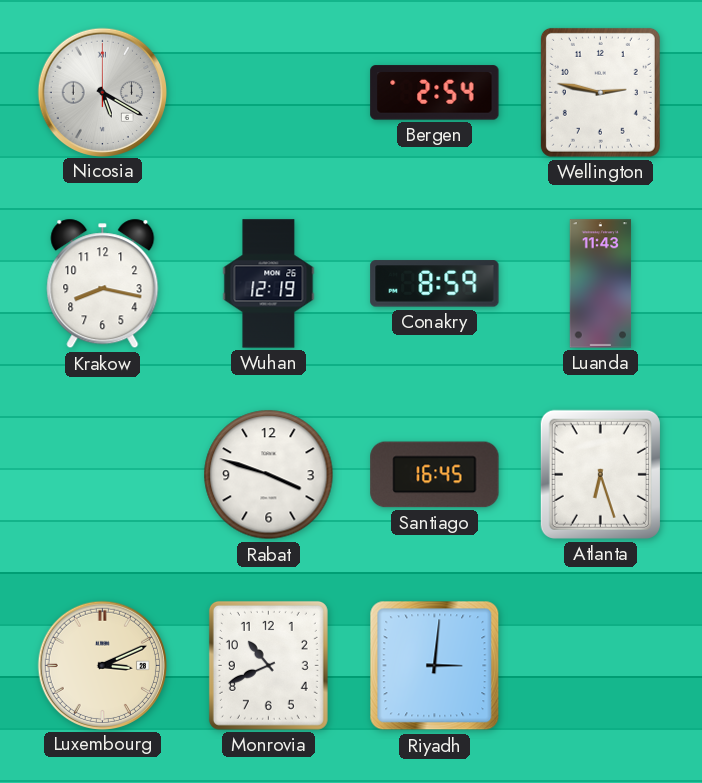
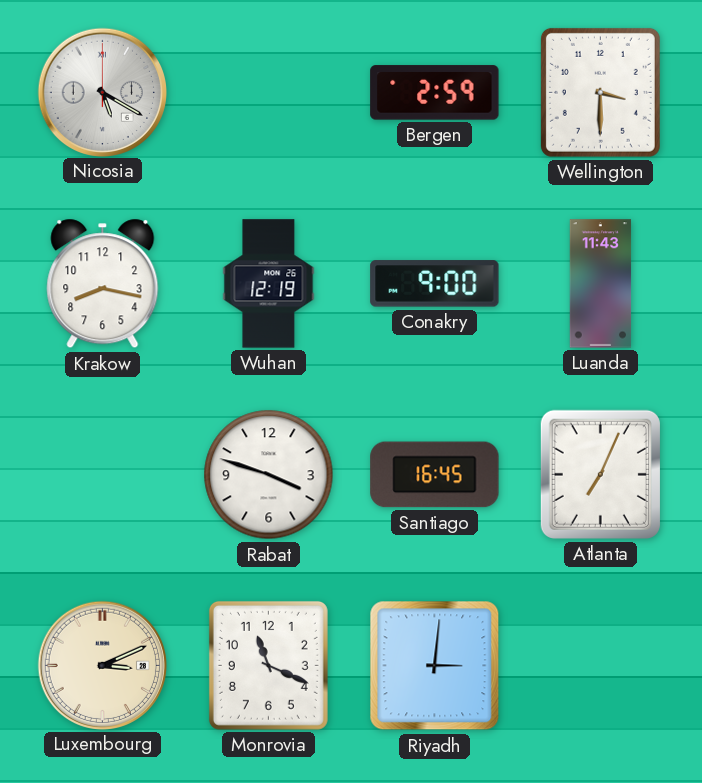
Bergen: 2:54 -> 2:59 (435, 93)
Wellington: 2:47 -> 3:30 (600, 92)
Conakry: 8:59 -> 9:00 (435, 284)
Atlanta: 6:27 -> 7:04 (600, 474)
Monrovia: 10:41 -> 11:19 (268, 665)
